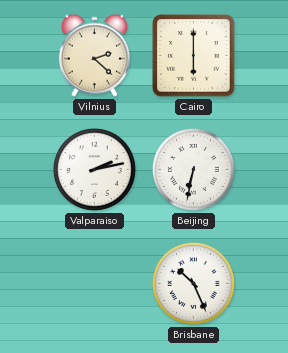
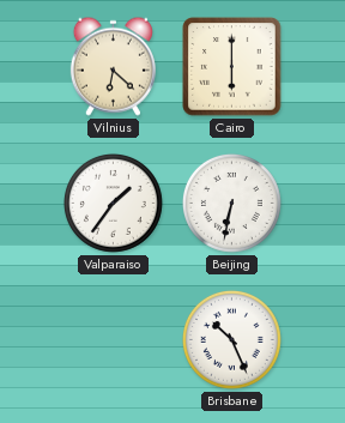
Vilnius: 2:22 -> 6:22 (113, 66)
Valparaiso: 2:13 -> 1:36 (113, 203)
